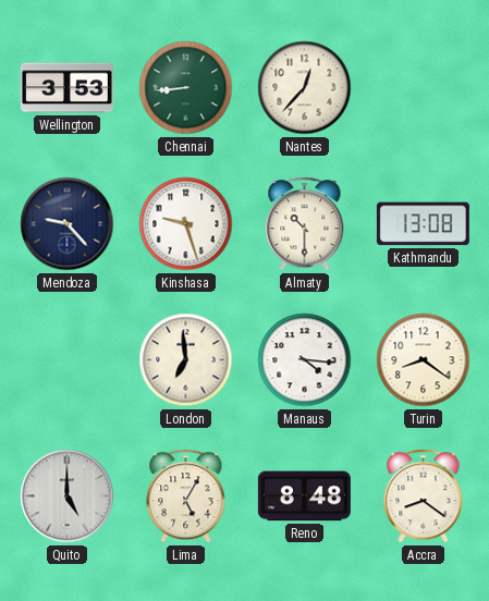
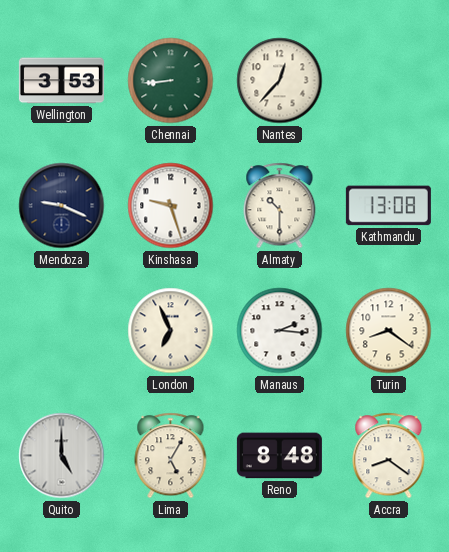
Mendoza: 9:23 -> 9:19 (62, 206)
London: 6:59 -> 6:56 (171, 331)
Manaus: 4:16 -> 2:16 (280, 331)
